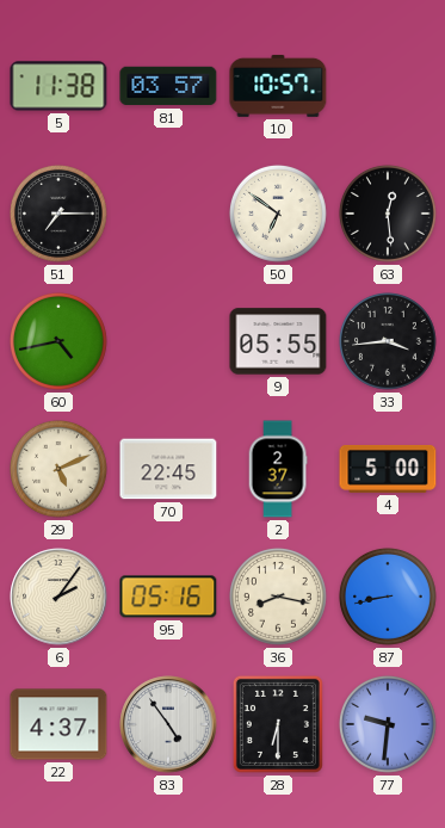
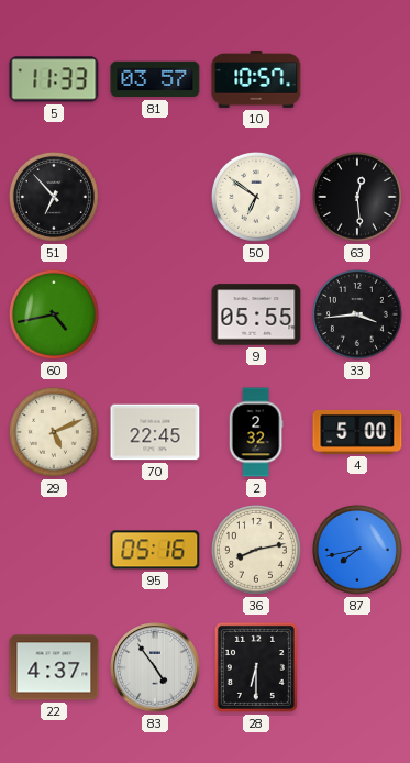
5: 11:38 -> 11:33 (54, 79)
51: 7:15 -> 6:53 (54, 197)
2: 2:37 -> 2:32 (256, 432)
6: 2:06 -> none (58, 597)
36: 8:17 -> 8:13 (256, 550)
87: 8:43 -> 7:43 (357, 550)
77: 9:31 -> none (388, 724)
